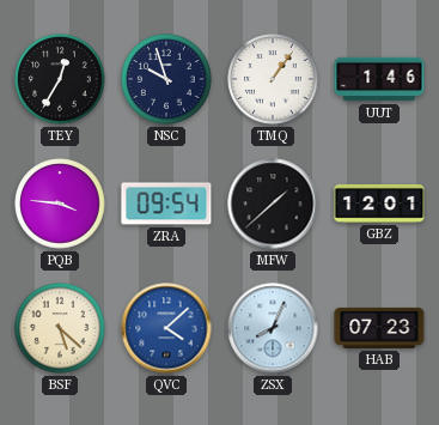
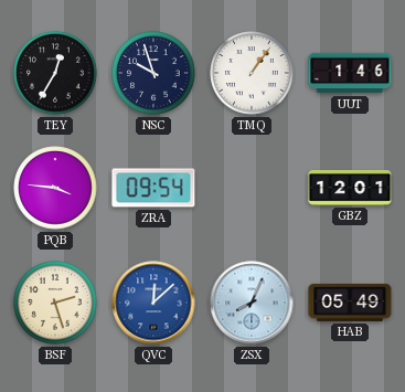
MFW: 1:38 -> none (273, 204)
BSF: 5:22 -> 2:27 (55, 303)
QVC: 4:08 -> 12:08 (153, 303)
HAB: 07:23 -> 05:49 (350, 303)
